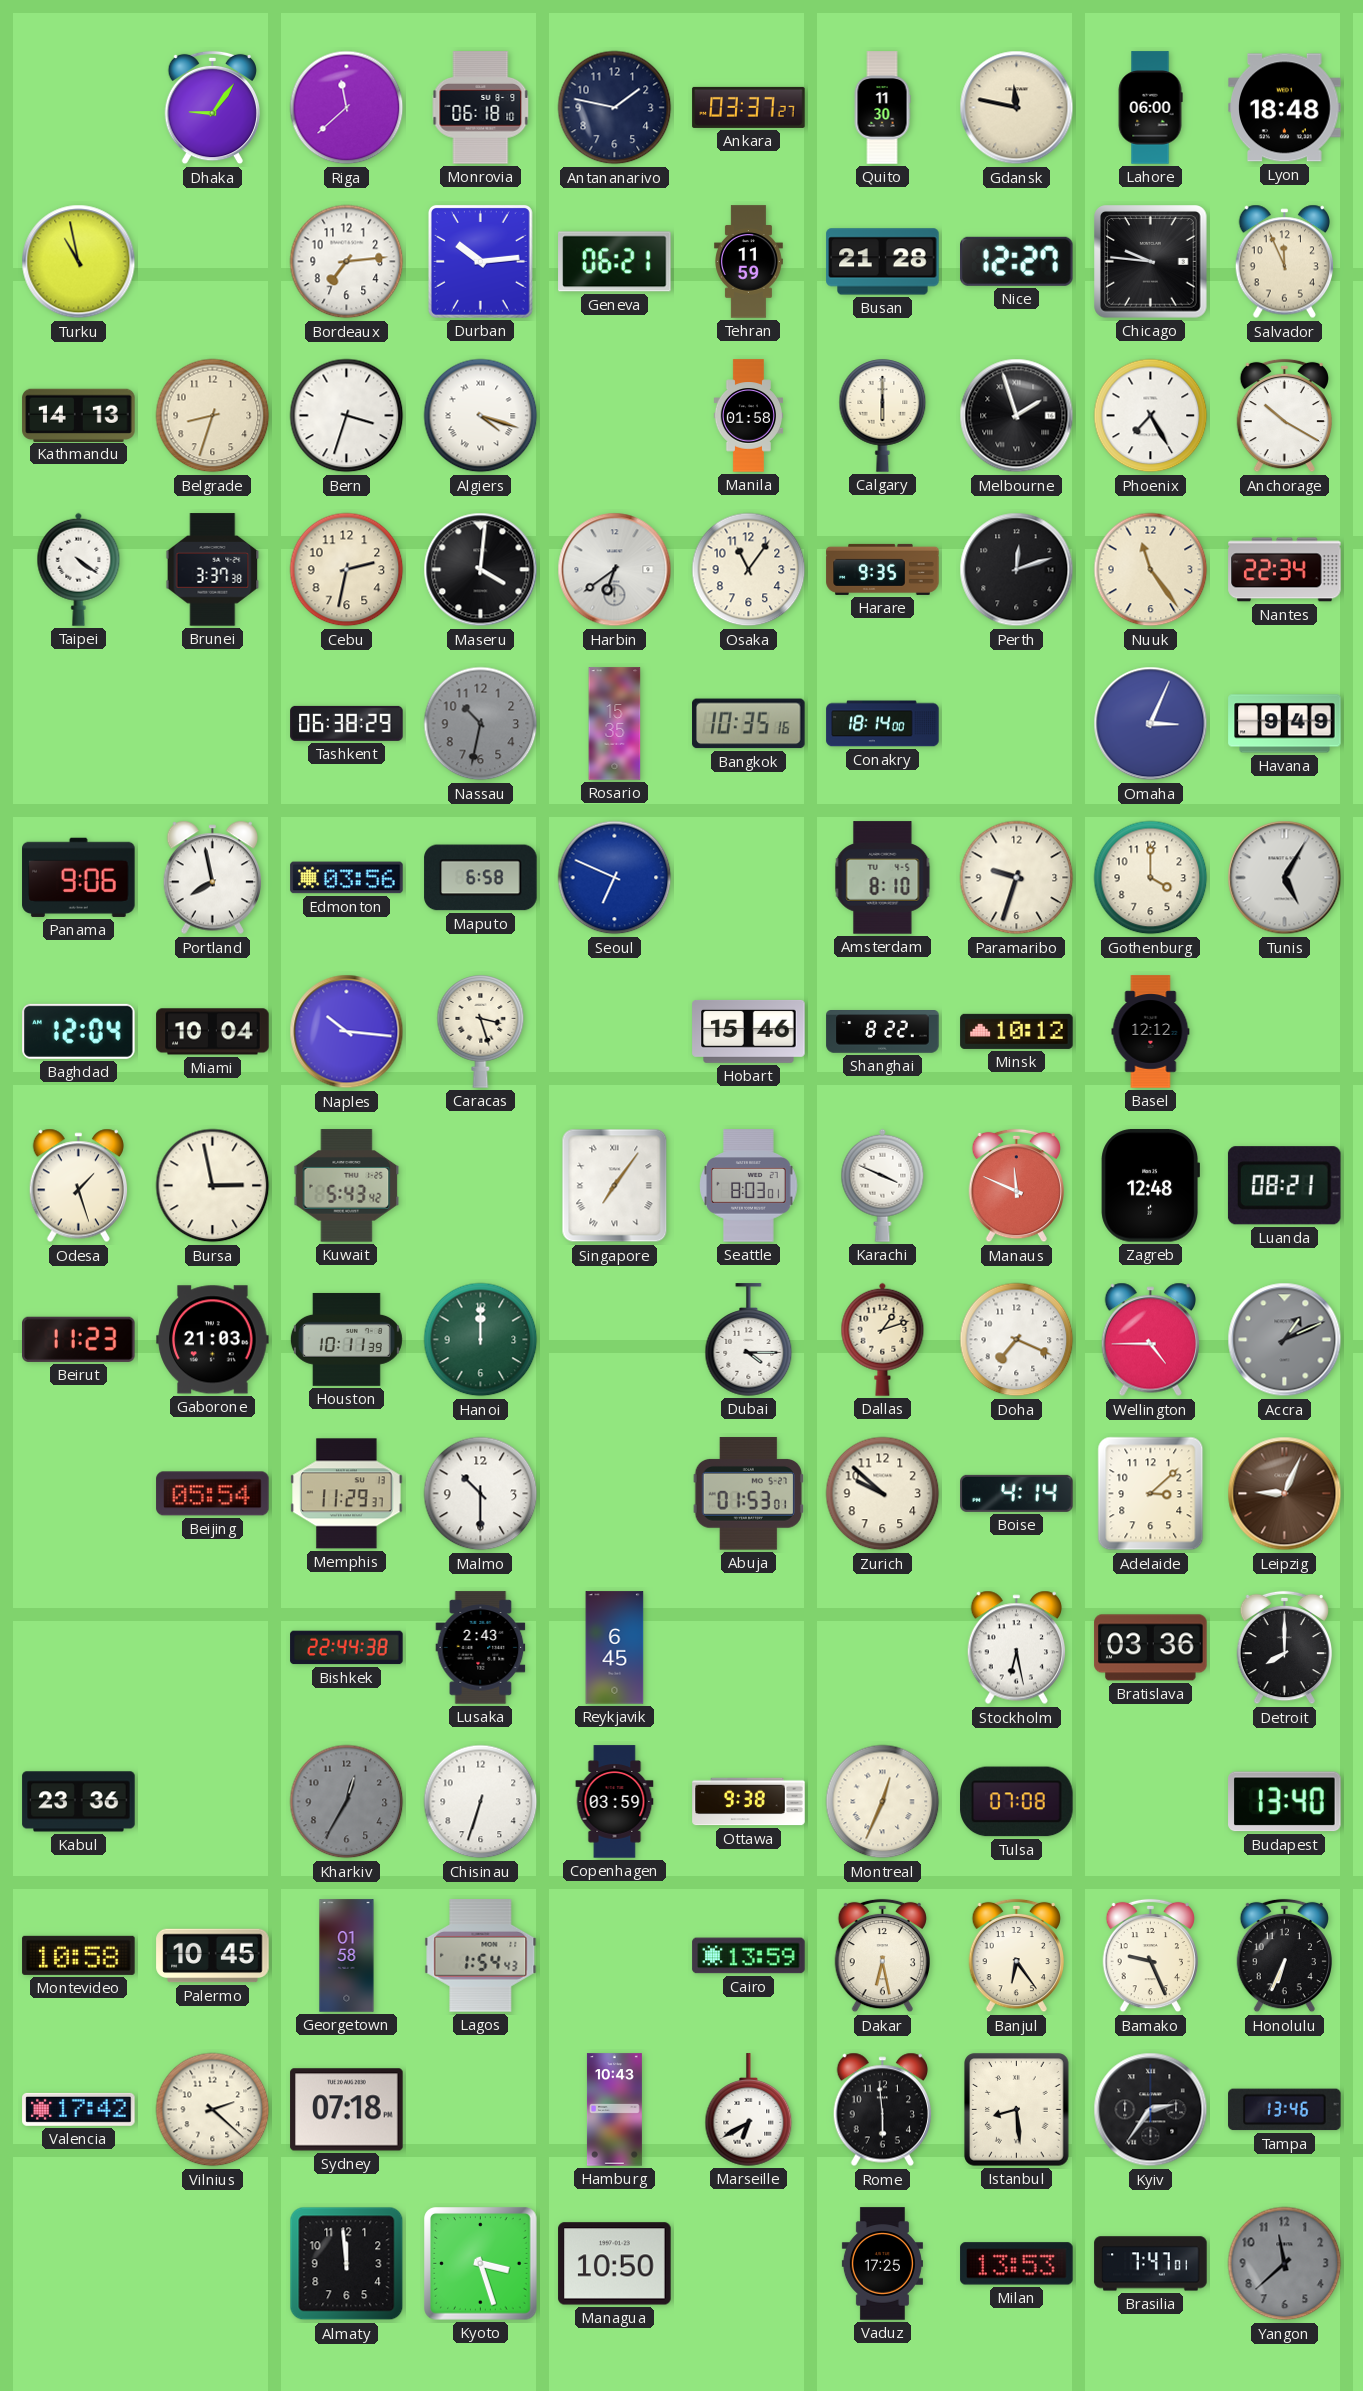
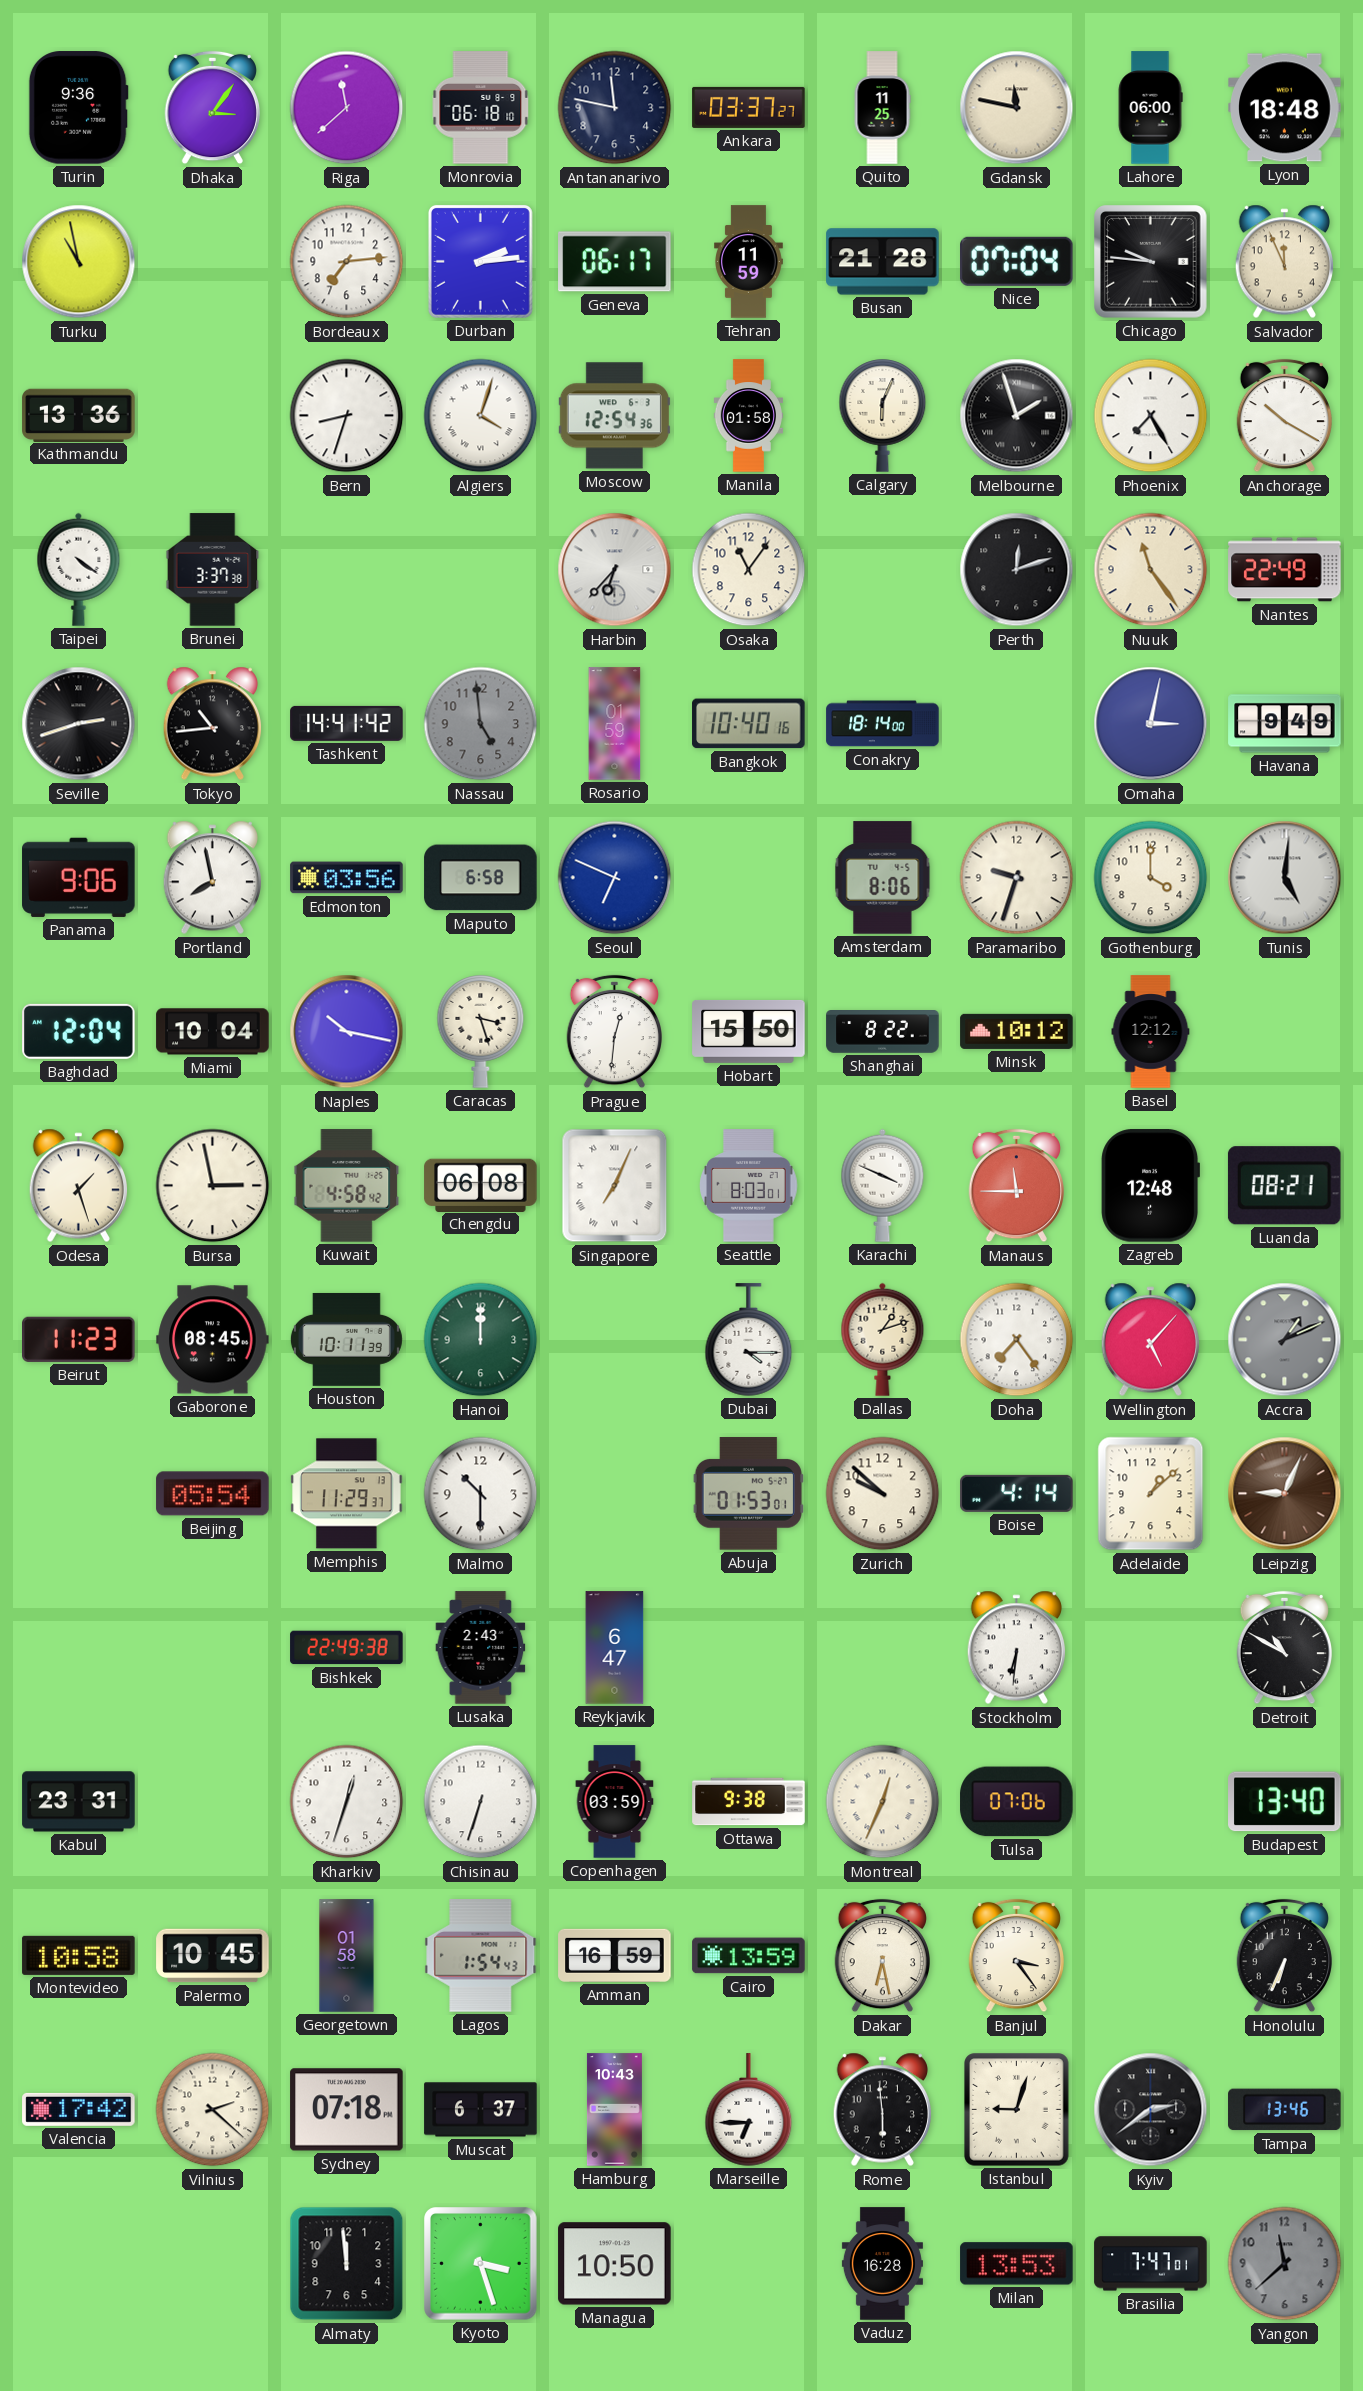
Turin: none -> 9:36 (78, 108)
Dhaka: 9:06 -> 3:06 (212, 108)
Antananarivo: 1:47 -> 11:47 (615, 108)
Quito: 11:30 -> 11:25 (882, 108)
Durban: 10:14 -> 2:14 (480, 262)
Geneva: 06:21 -> 06:17 (615, 262)
Nice: 12:27 -> 07:04 (1017, 261)
Kathmandu: 14:13 -> 13:36 (79, 415)
Belgrade: 8:33 -> none (213, 416)
Bern: 3:33 -> 8:33 (347, 416)
Algiers: 4:18 -> 4:03 (481, 416)
Moscow: none -> 12:54 (614, 416)
Calgary: 6:00 -> 6:04 (883, 416)
Cebu: 2:32 -> none (347, 570)
Maseru: 4:01 -> none (481, 570)
Harbin: 6:39 -> 6:37 (615, 570)
Harare: 9:35 -> none (883, 569)
Nantes: 22:34 -> 22:49 (1285, 570)
Seville: none -> 2:42 (79, 724)
Tokyo: none -> 10:44 (212, 724)
Tashkent: 06:38 -> 14:41 (347, 723)
Nassau: 10:32 -> 4:59 (481, 724)
Rosario: 15:35 -> 01:59 (615, 724)
Bangkok: 10:35 -> 10:40 (749, 724)
Omaha: 3:04 -> 3:02 (1151, 724)
Amsterdam: 8:10 -> 8:06 (883, 878)
Tunis: 5:05 -> 5:01 (1285, 878)
Naples: 10:16 -> 10:17 (347, 1032)
Prague: none -> 12:31 (614, 1032)
Hobart: 15:46 -> 15:50 (749, 1031)
Kuwait: 5:43 -> 4:58 (347, 1186)
Chengdu: none -> 06:08 (481, 1185)
Singapore: 7:06 -> 7:04 (615, 1186)
Manaus: 11:49 -> 11:45 (1016, 1186)
Gaborone: 21:03 -> 08:45 (213, 1340)
Doha: 7:19 -> 7:24 (1017, 1340)
Wellington: 4:45 -> 5:07 (1150, 1340)
Adelaide: 3:08 -> 1:08 (1151, 1494)
Bishkek: 22:44 -> 22:49 (347, 1648)
Reykjavik: 6:45 -> 6:47 (615, 1648)
Stockholm: 6:28 -> 6:31 (1016, 1648)
Bratislava: 03:36 -> none (1151, 1648)
Detroit: 8:00 -> 10:50 (1284, 1648)
Kabul: 23:36 -> 23:31 (79, 1802)
Kharkiv: 12:35 -> 12:33 (347, 1802)
Kharkiv dial: grey -> white (347, 1802)
Tulsa: 07:08 -> 07:06 (1017, 1802)
Amman: none -> 16:59 (615, 1955)
Banjul: 6:24 -> 3:24 (1016, 1956)
Bamako: 9:26 -> none (1150, 1956)
Muscat: none -> 6:37 (481, 2110)
Marseille: 6:40 -> 6:45 (749, 2110)
Istanbul: 8:29 -> 9:03 (1017, 2110)
Kyiv: 2:36 -> 2:39 (1151, 2110)
Vaduz: 17:25 -> 16:28 (882, 2264)
